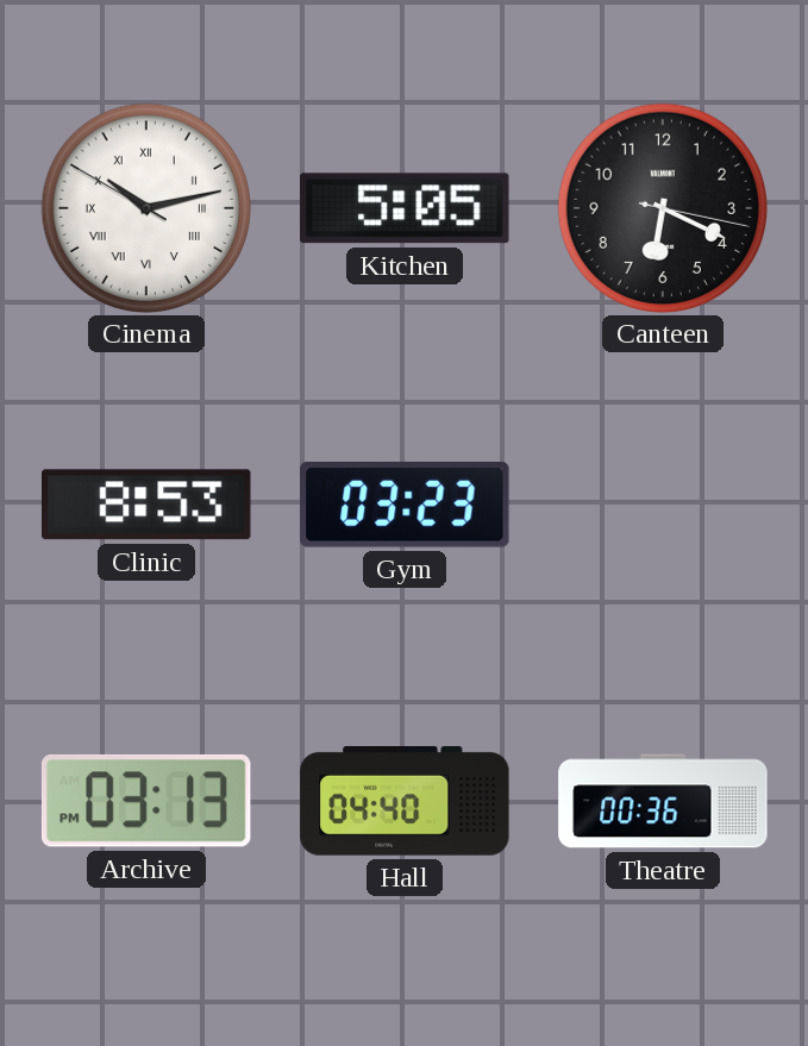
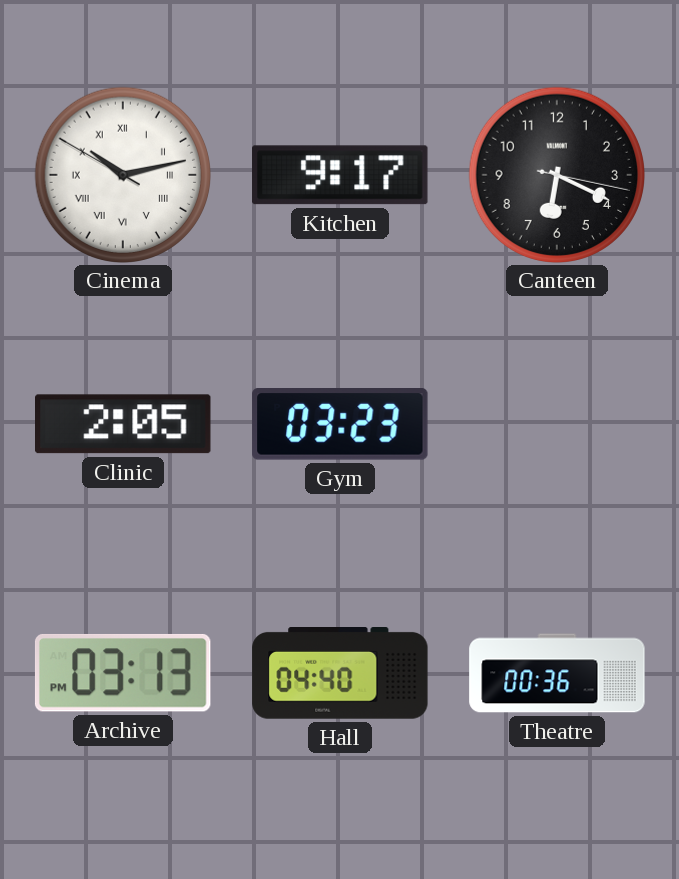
Kitchen: 5:05 -> 9:17 (340, 175)
Clinic: 8:53 -> 2:05 (124, 424)
